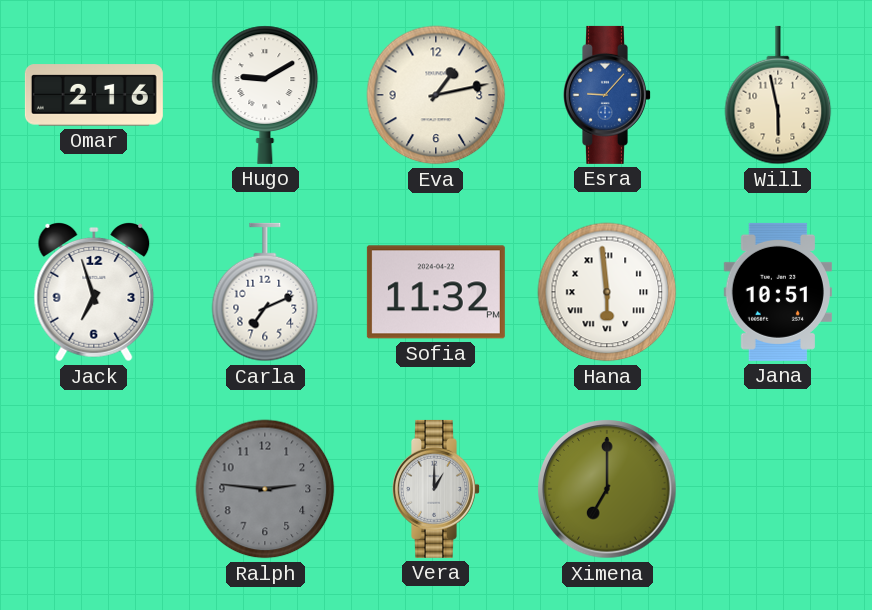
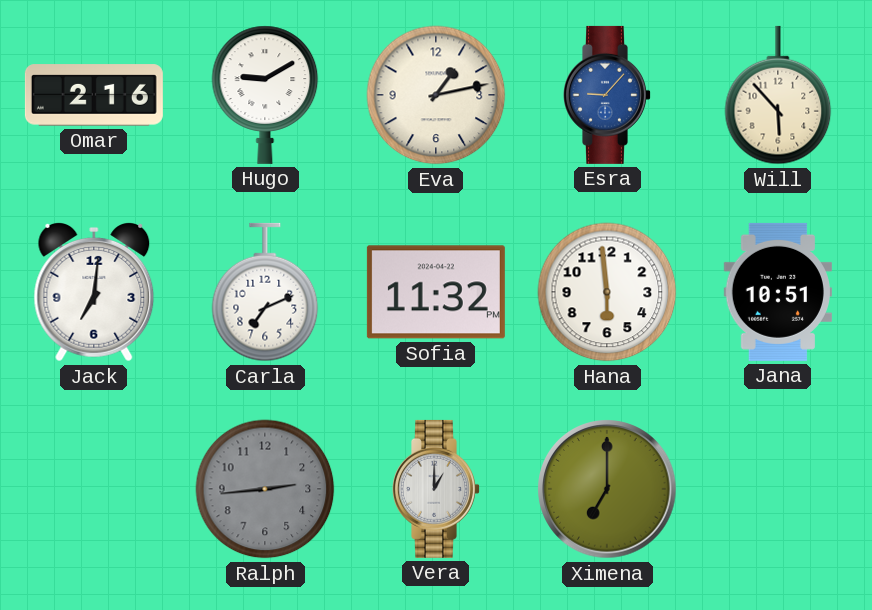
Will: 5:58 -> 5:53 (778, 95)
Jack: 6:57 -> 7:01 (94, 293)
Hana numerals: Roman -> Arabic (607, 292)
Ralph: 2:46 -> 2:44 (265, 489)
